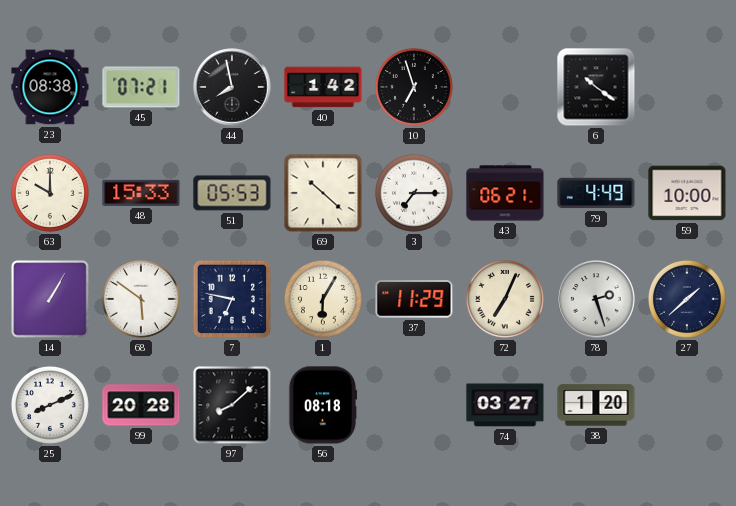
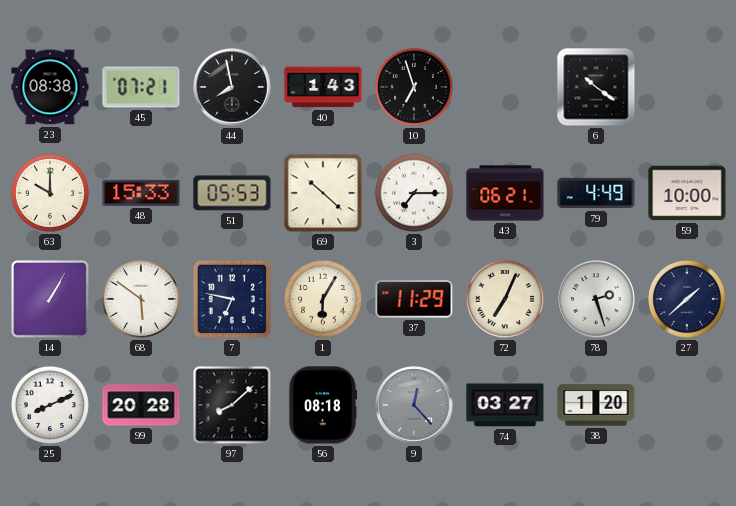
40: 1:42 -> 1:43 (323, 87)
9: none -> 12:23 (414, 405)
